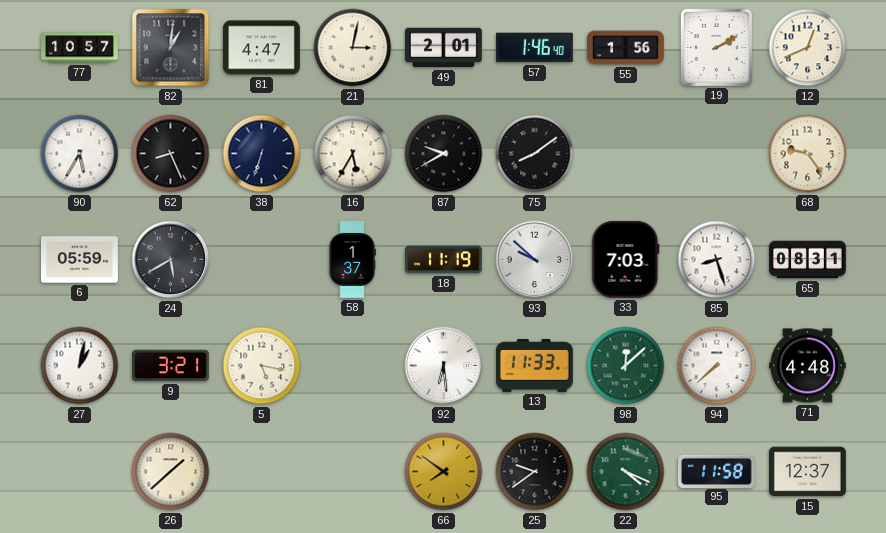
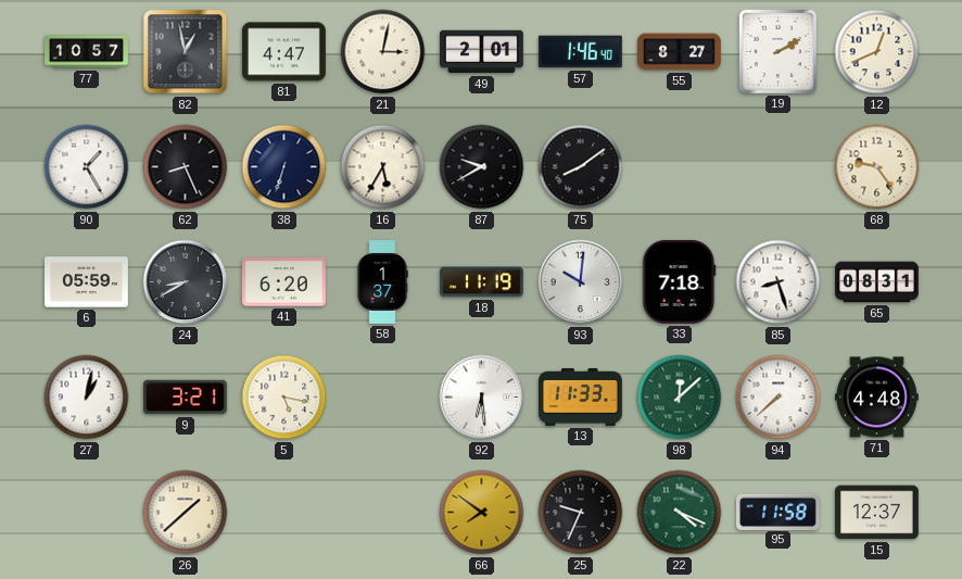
82: 1:01 -> 12:58 (186, 52)
55: 1:56 -> 8:27 (680, 52)
90: 5:35 -> 1:25 (87, 167)
24: 5:40 -> 8:40 (186, 282)
41: none -> 6:20 (283, 282)
93: 9:52 -> 10:01 (581, 282)
33: 7:03 -> 7:18 (680, 281)
25: 9:39 -> 9:34 (581, 513)
